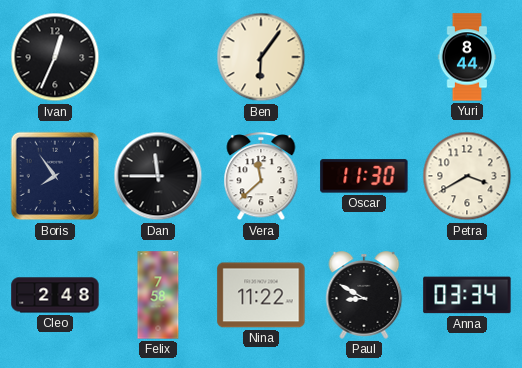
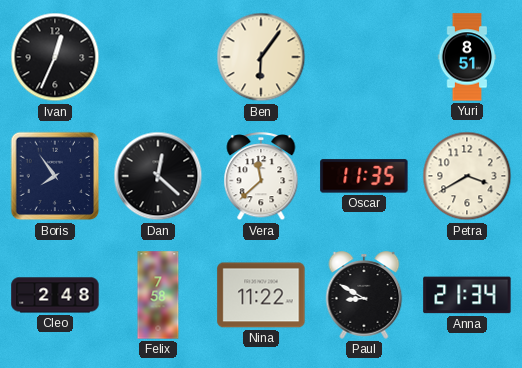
Yuri: 8:44 -> 8:51 (467, 57)
Dan: 11:45 -> 12:22 (158, 176)
Oscar: 11:30 -> 11:35 (364, 176)
Anna: 03:34 -> 21:34 (467, 295)
